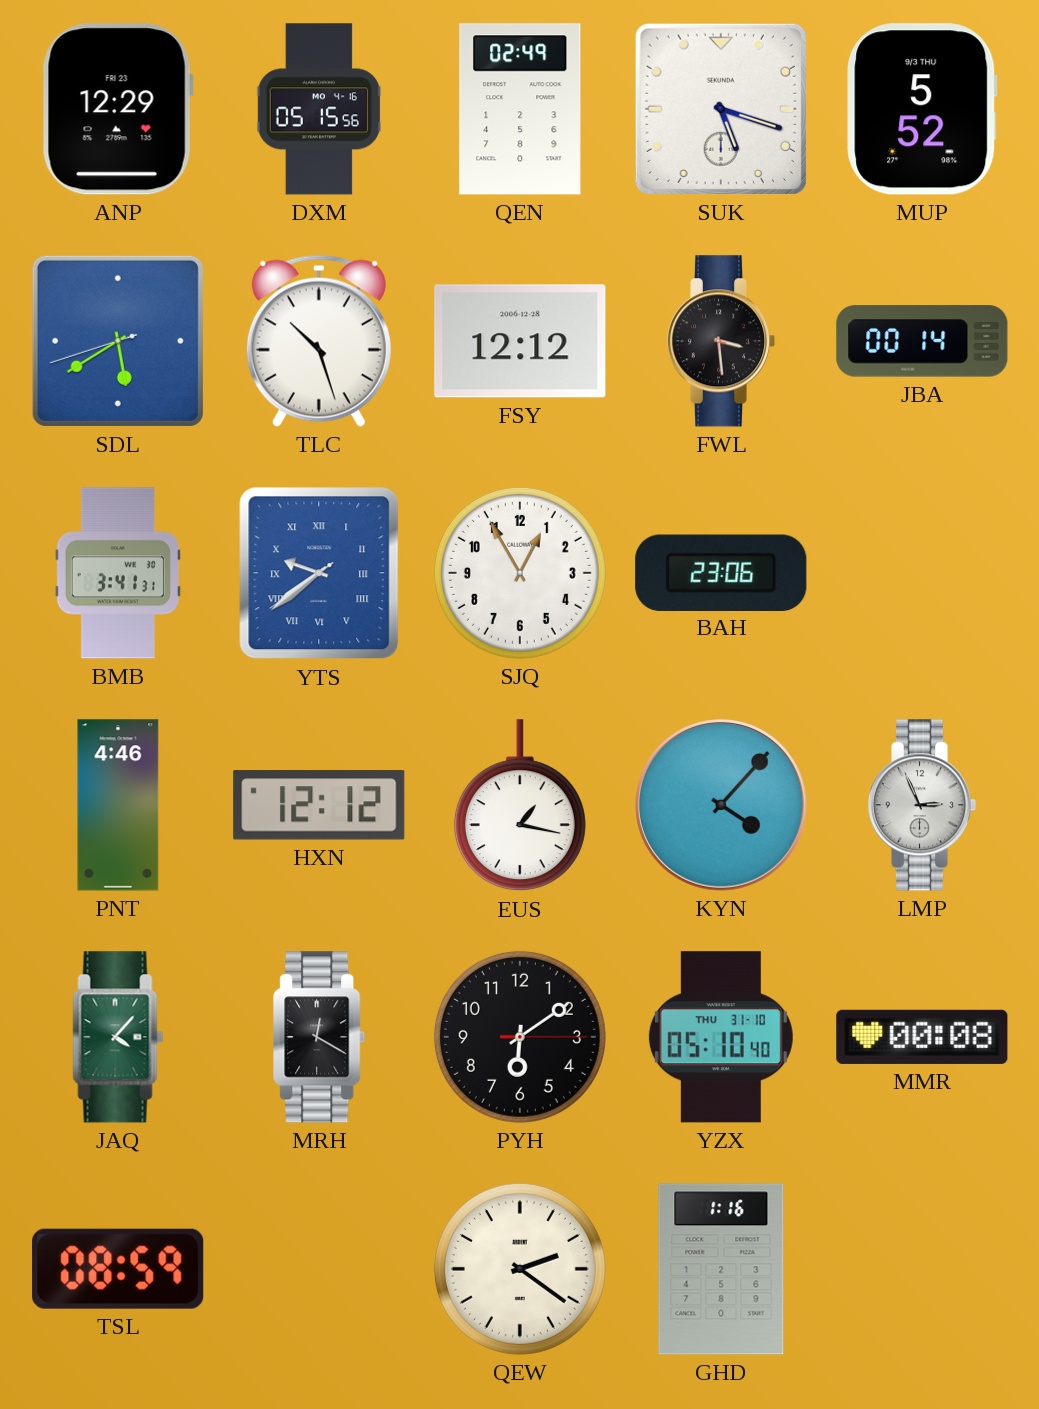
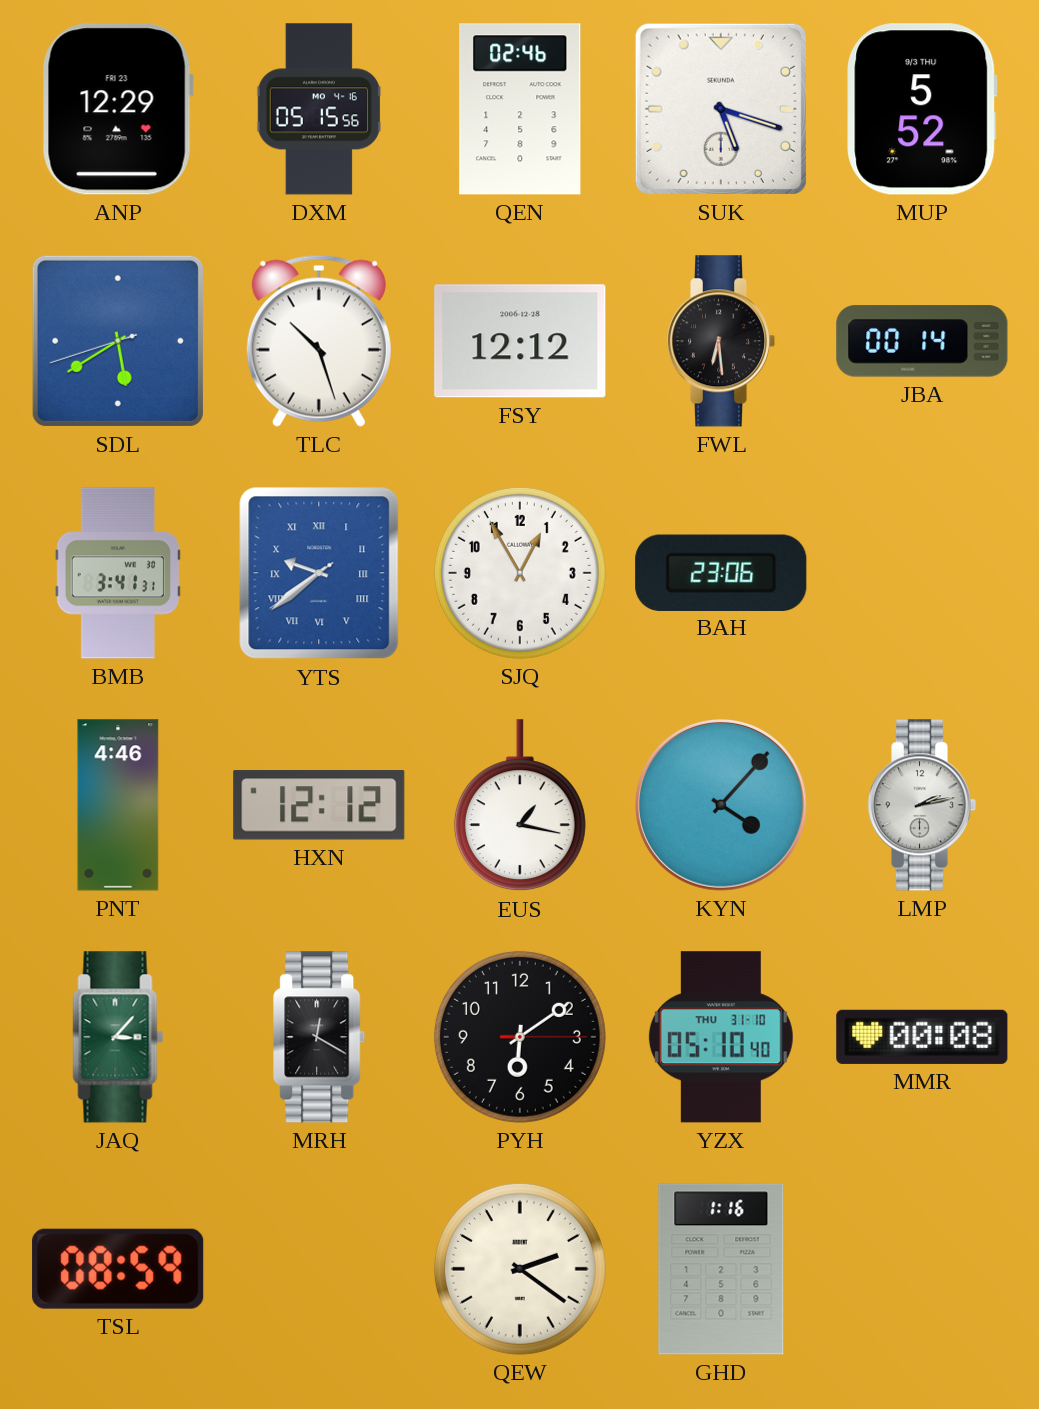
QEN: 02:49 -> 02:46 (520, 109)
FWL: 3:29 -> 6:29 (721, 341)
LMP: 2:56 -> 2:13 (922, 805)
JAQ: 4:07 -> 3:07 (118, 1037)
